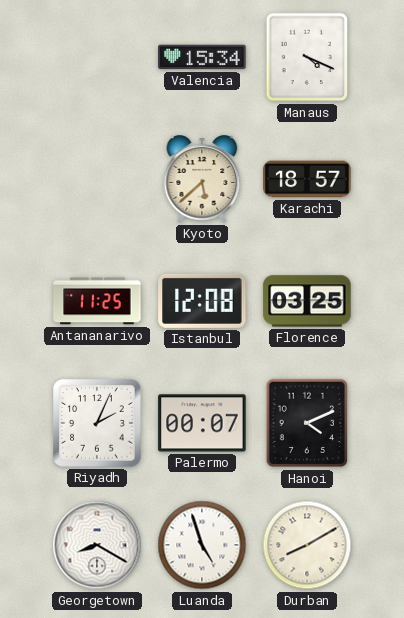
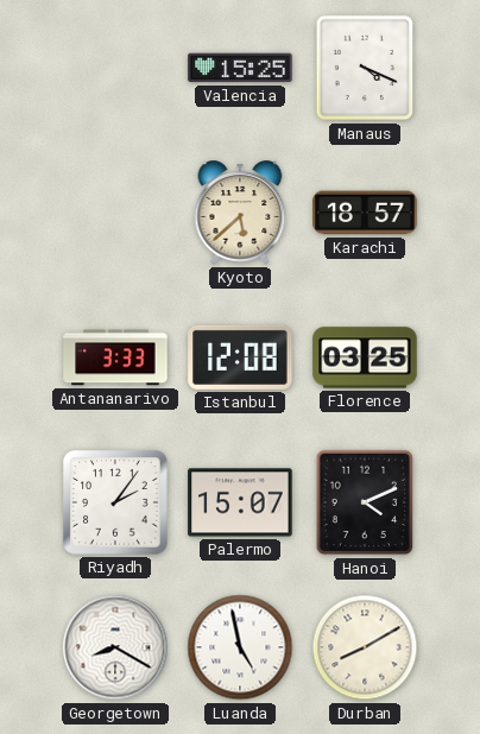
Valencia: 15:34 -> 15:25 (240, 68)
Antananarivo: 11:25 -> 3:33 (115, 357)
Riyadh: 2:04 -> 2:06 (115, 502)
Palermo: 00:07 -> 15:07 (240, 502)
Luanda: 4:57 -> 4:58 (240, 647)
